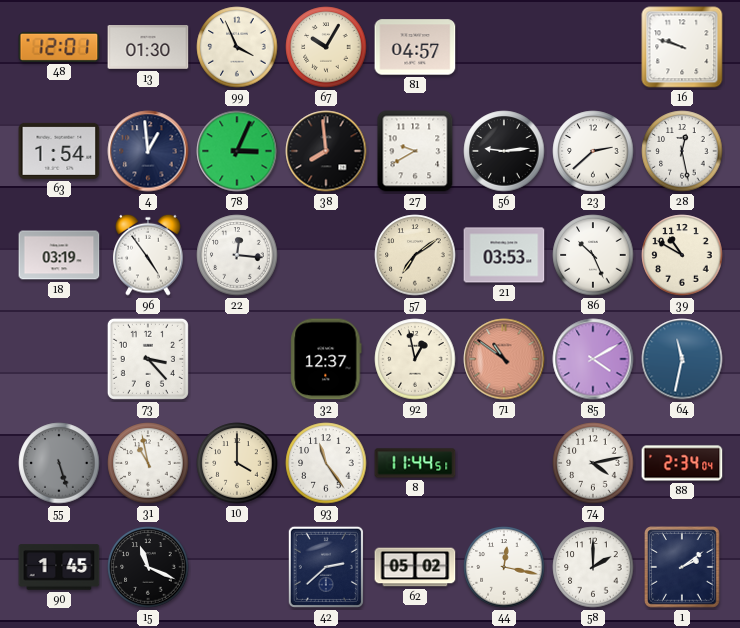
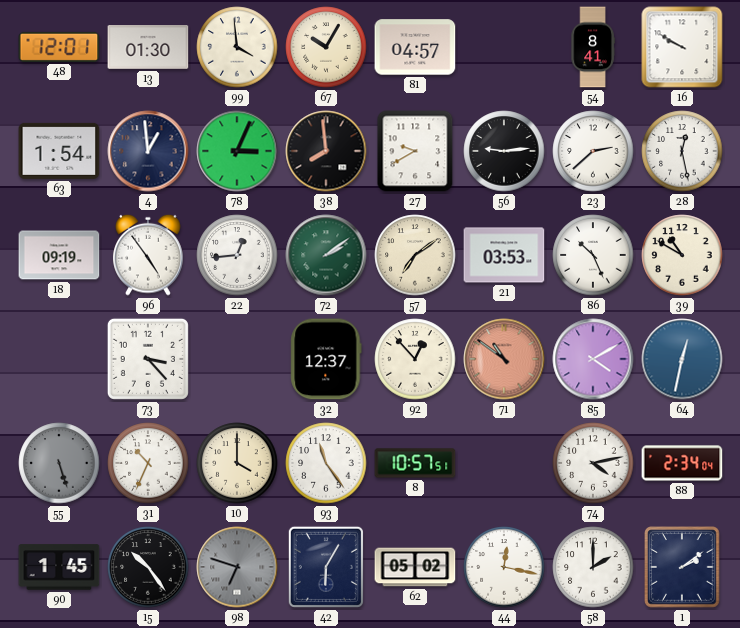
99: 3:56 -> 3:59 (237, 47)
54: none -> 8:41 (593, 47)
16: 9:48 -> 9:50 (682, 47)
18: 03:19 -> 09:19 (59, 255)
22: 12:16 -> 12:44 (237, 255)
72: none -> 2:09 (326, 255)
92: 12:58 -> 12:53 (415, 359)
64: 11:32 -> 12:32 (682, 359)
31: 10:58 -> 10:34 (148, 463)
8: 11:44 -> 10:57 (415, 463)
15: 11:19 -> 10:24 (148, 567)
98: none -> 6:48 (237, 567)
42: 2:38 -> 6:05 (326, 567)
